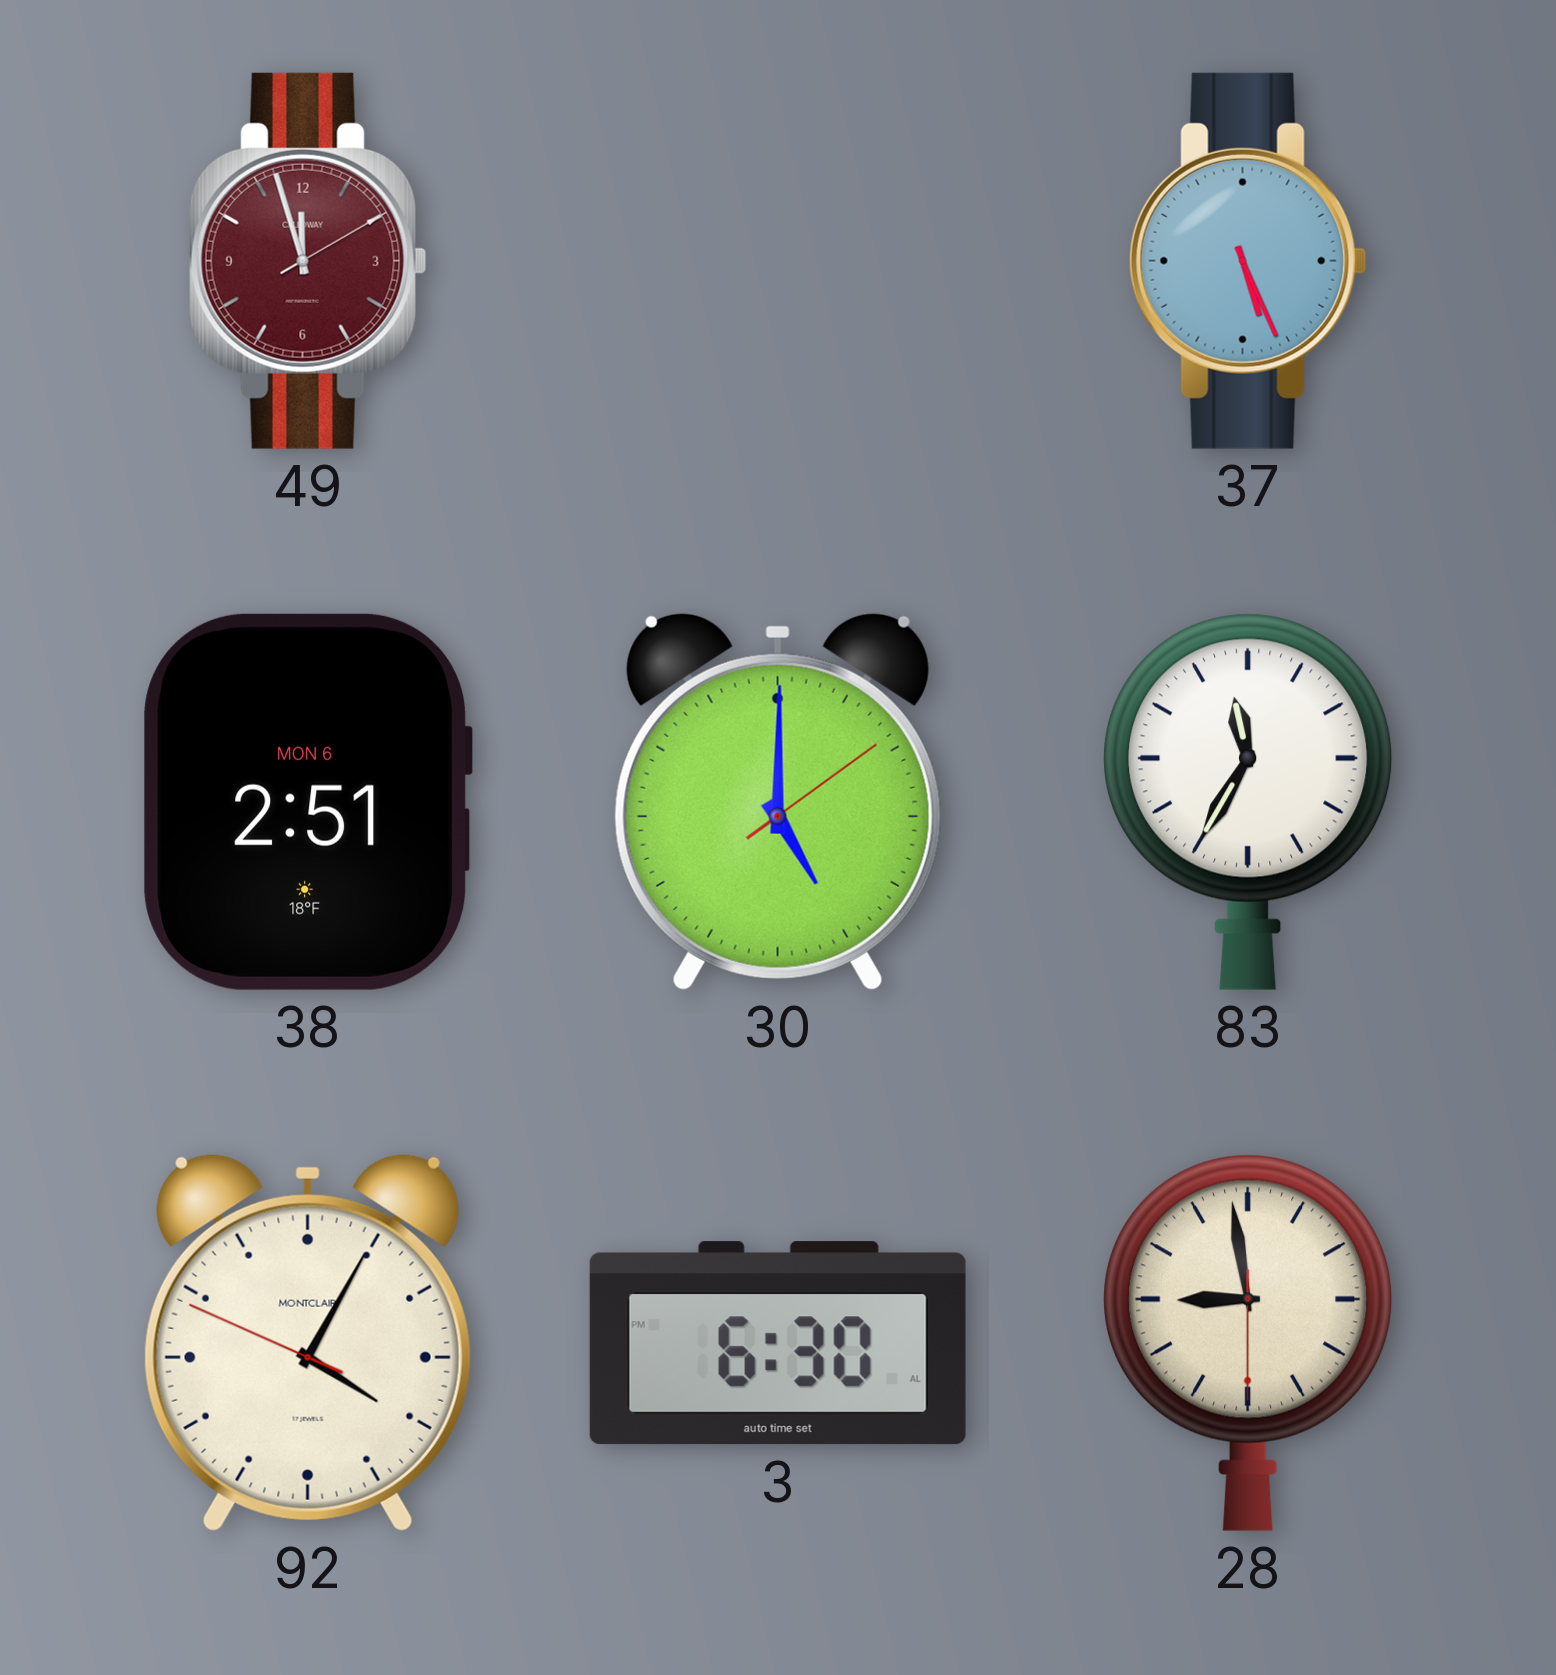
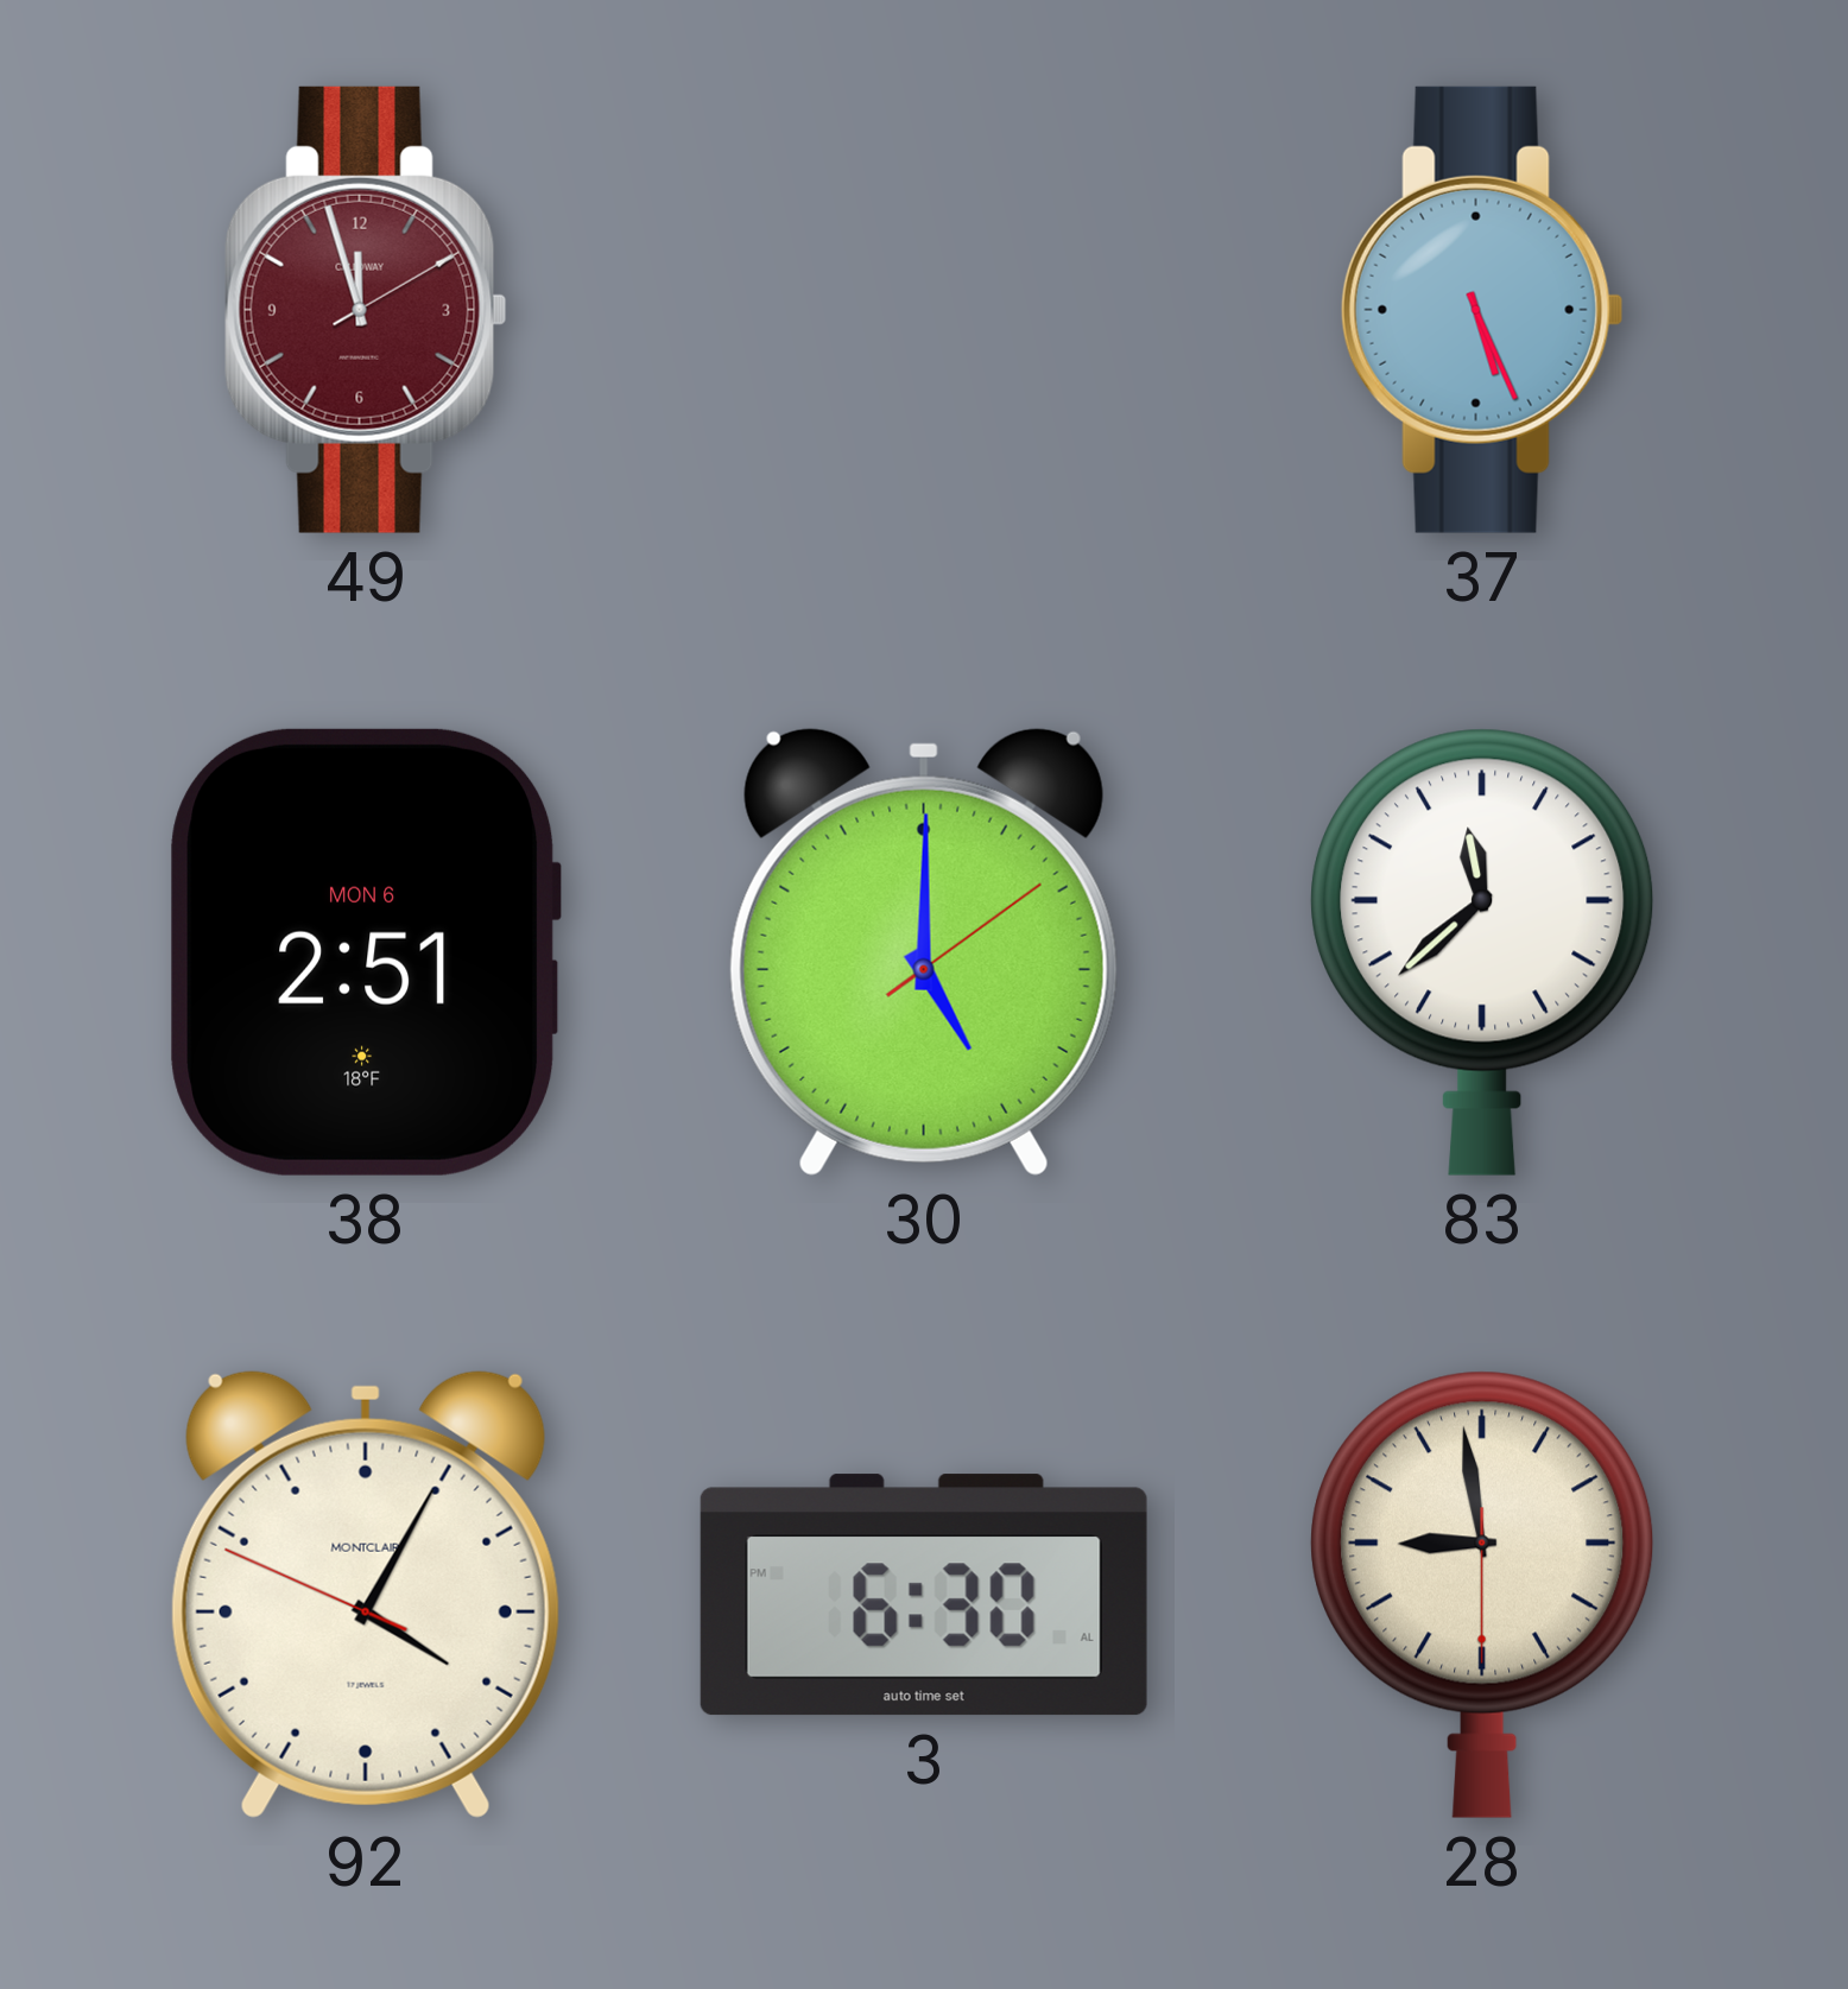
83: 11:35 -> 11:38 (1482, 952)
